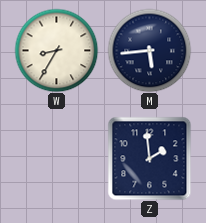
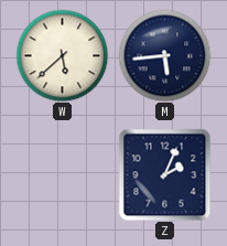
W: 8:35 -> 5:38 (62, 55)
Z: 1:59 -> 2:04 (164, 174)
